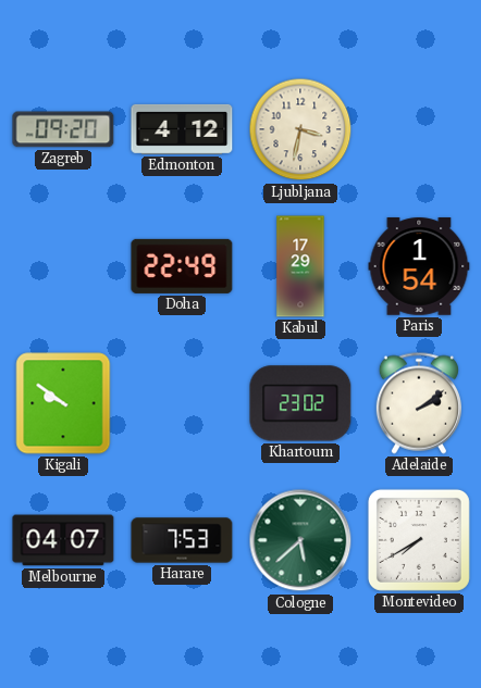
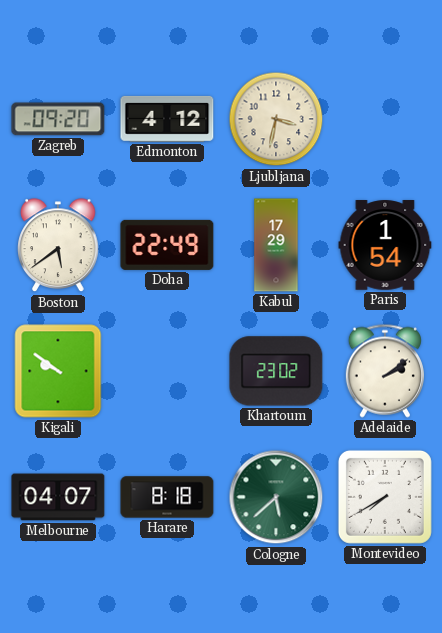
Boston: none -> 5:39 (58, 246)
Harare: 7:53 -> 8:18 (167, 497)
